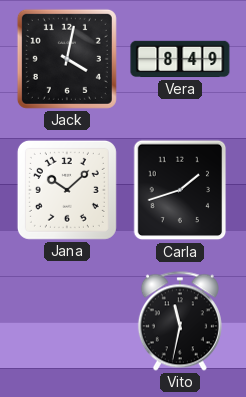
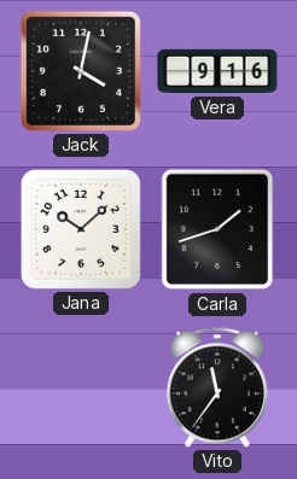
Vera: 8:49 -> 9:16 (217, 71)
Vito: 11:32 -> 11:36 (217, 387)
